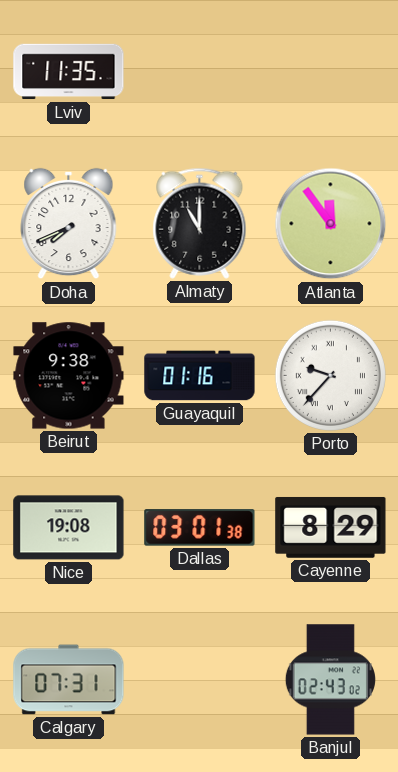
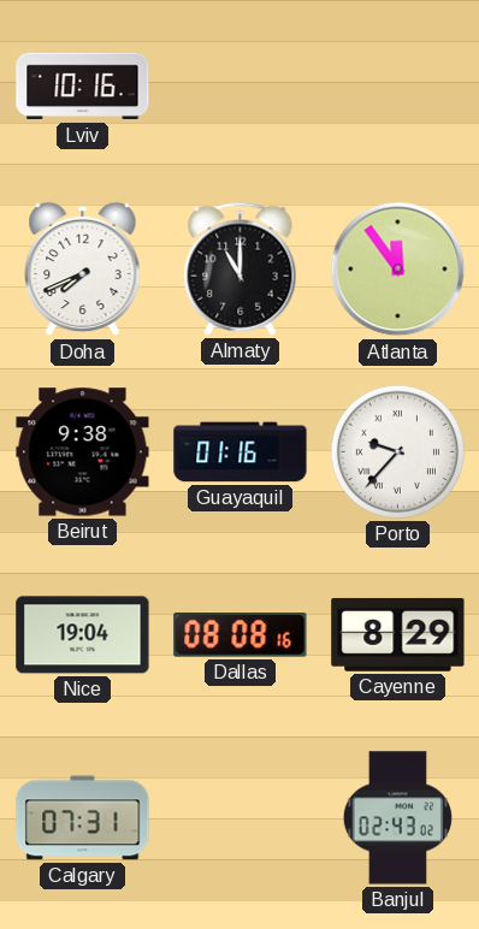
Lviv: 11:35 -> 10:16 (83, 87)
Nice: 19:08 -> 19:04 (83, 635)
Dallas: 03:01 -> 08:08 (241, 635)
